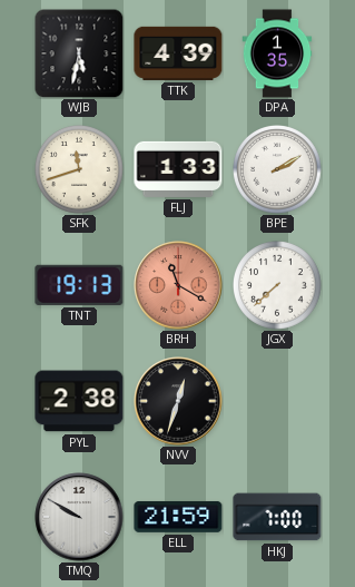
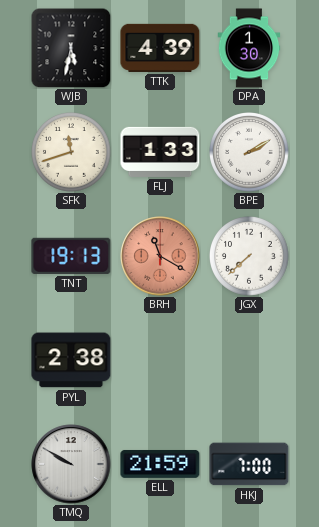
DPA: 1:35 -> 1:30 (249, 48)
NVV: 12:33 -> none (178, 401)
